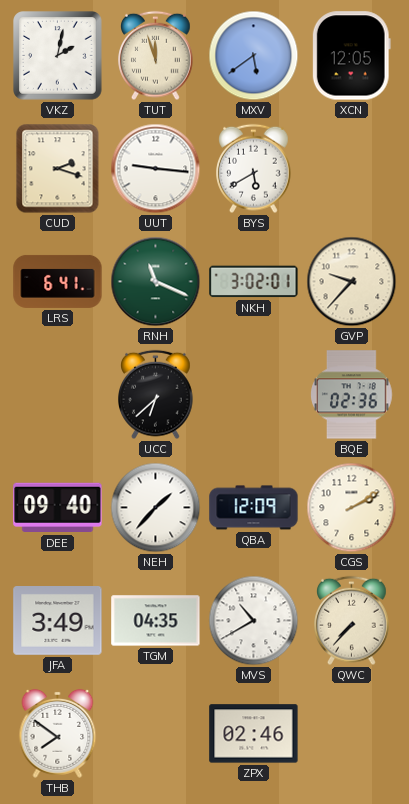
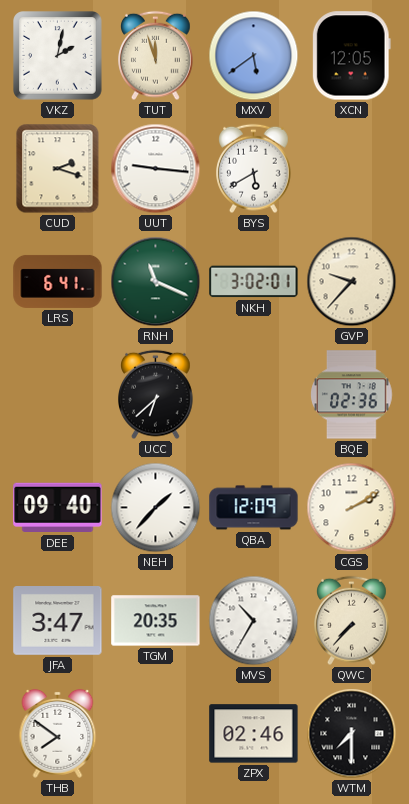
JFA: 3:49 -> 3:47 (58, 621)
TGM: 04:35 -> 20:35 (156, 621)
MVS: 10:40 -> 10:35 (254, 621)
WTM: none -> 7:30 (352, 734)
